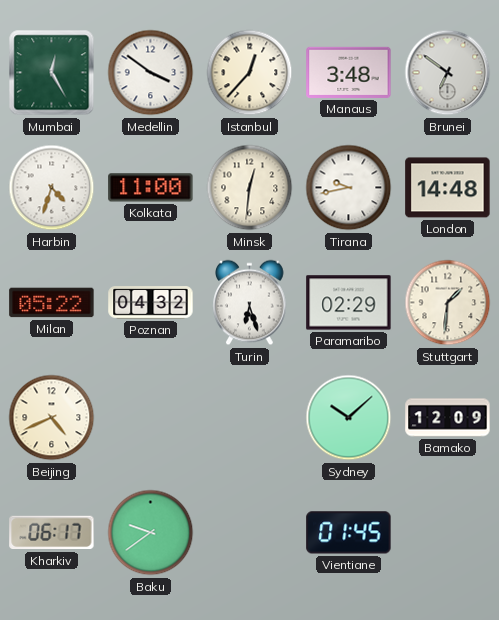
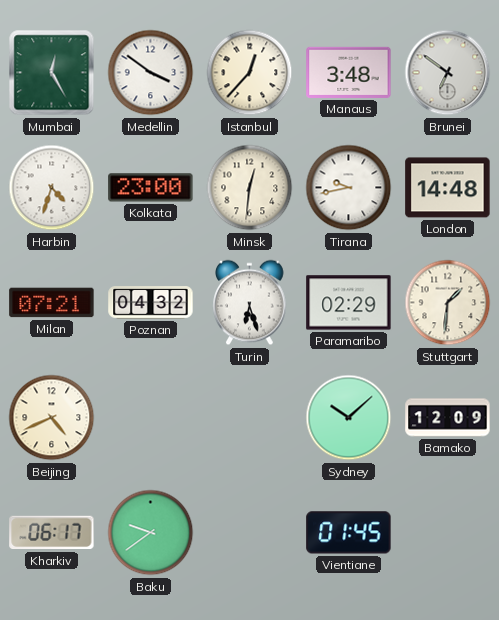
Kolkata: 11:00 -> 23:00 (151, 188)
Milan: 05:22 -> 07:21 (52, 303)
